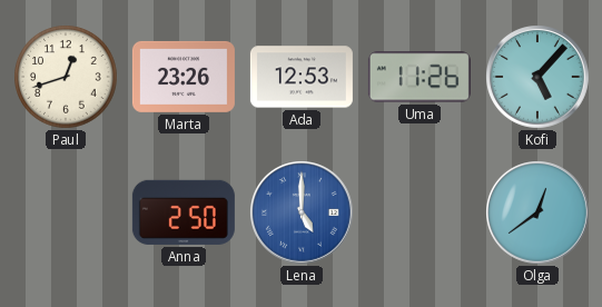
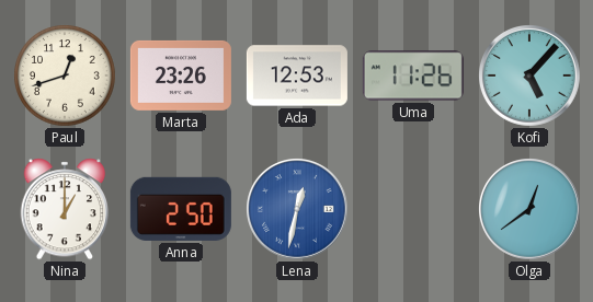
Nina: none -> 1:00 (65, 209)
Lena: 5:00 -> 12:32 (298, 210)
